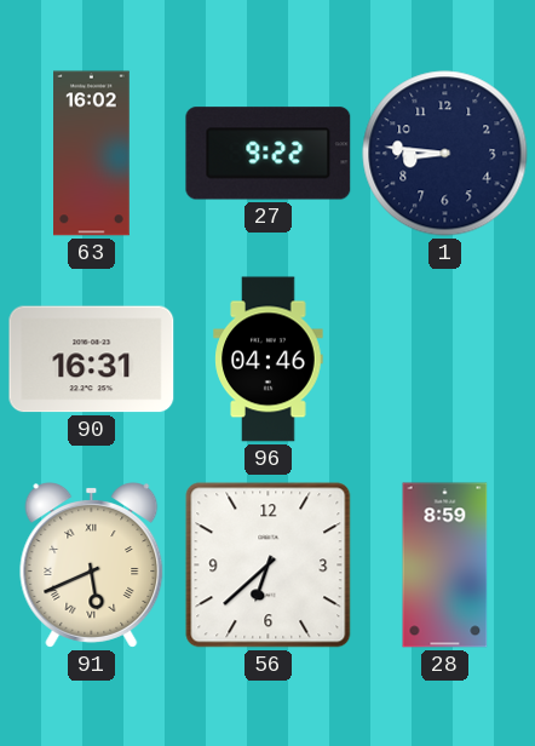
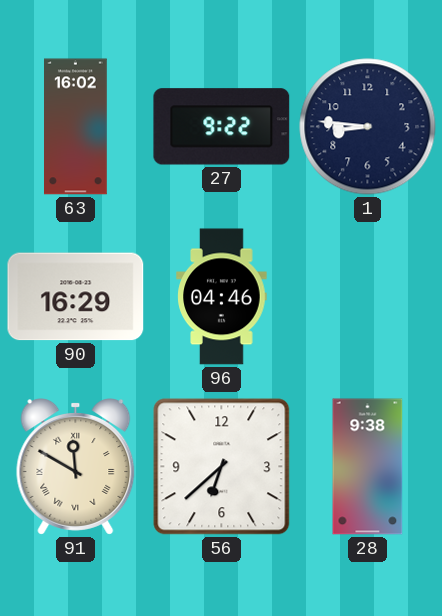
90: 16:31 -> 16:29 (76, 297)
91: 5:41 -> 11:50 (76, 467)
28: 8:59 -> 9:38 (368, 467)
